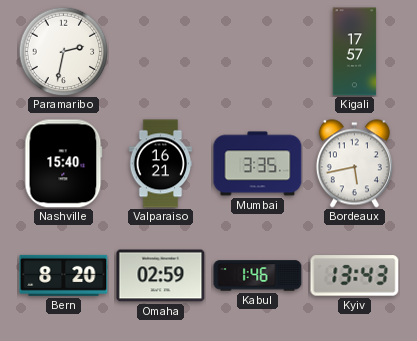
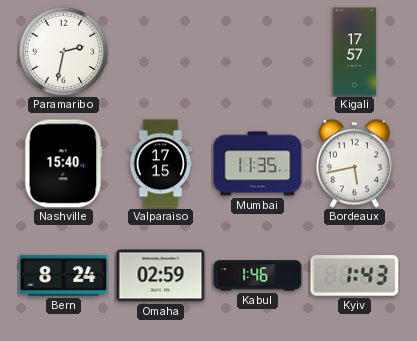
Valparaiso: 16:21 -> 17:15 (161, 164)
Mumbai: 3:35 -> 11:35 (258, 164)
Bern: 8:20 -> 8:24 (64, 275)
Kyiv: 13:43 -> 1:43 (355, 276)
